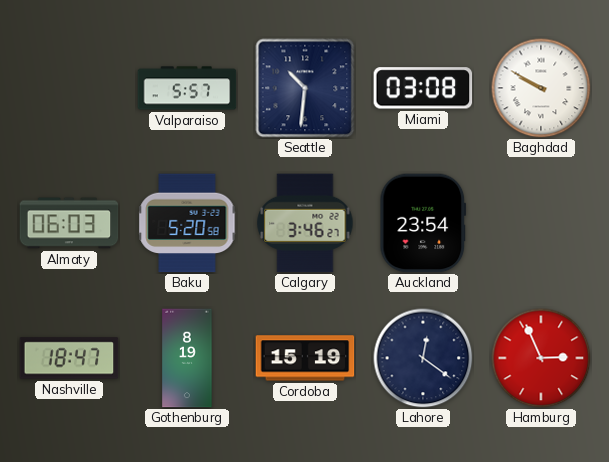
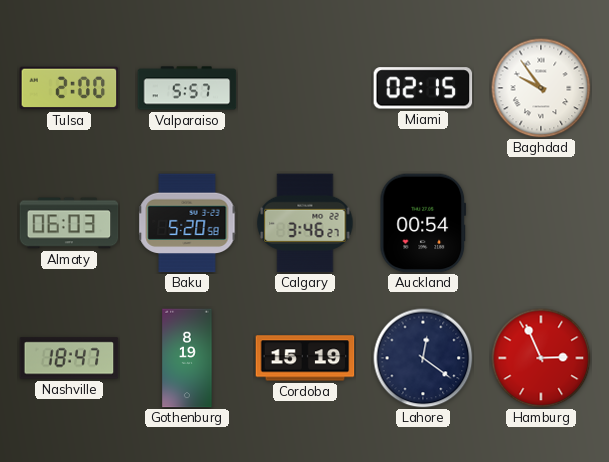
Tulsa: none -> 2:00 (69, 88)
Seattle: 10:31 -> none (305, 88)
Miami: 03:08 -> 02:15 (423, 88)
Baghdad: 9:50 -> 9:54 (541, 88)
Auckland: 23:54 -> 00:54 (423, 223)
